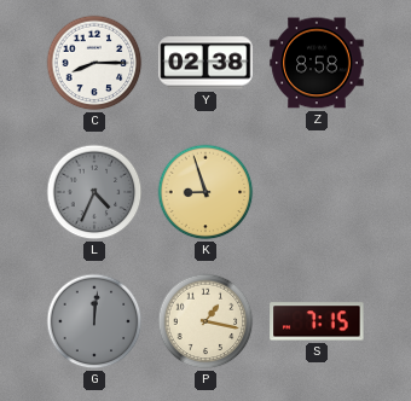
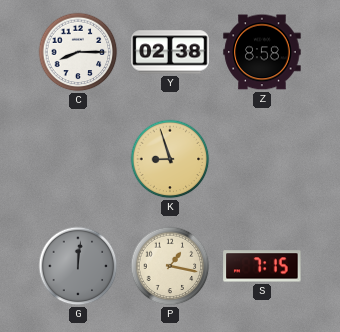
L: 4:34 -> none (94, 192)
